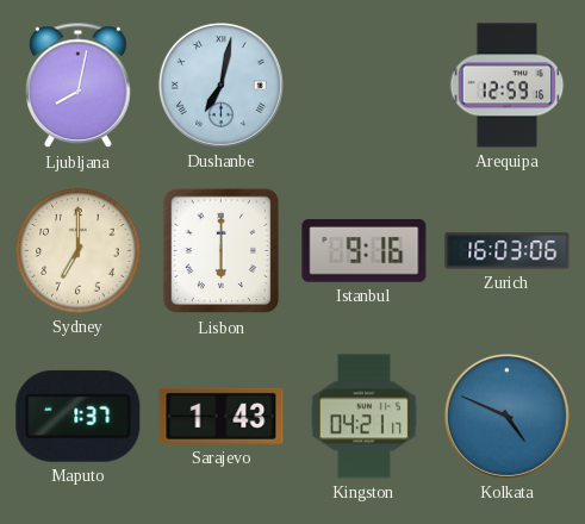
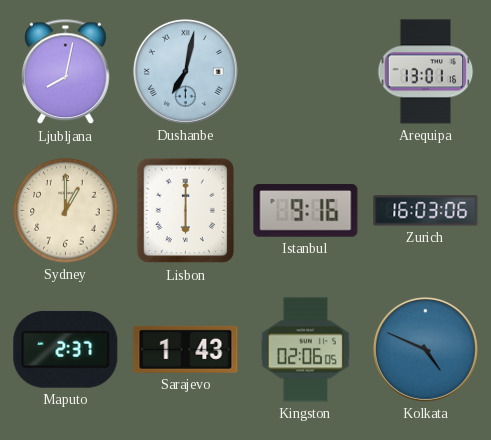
Arequipa: 12:59 -> 13:01 (426, 72)
Sydney: 7:00 -> 1:00 (66, 211)
Maputo: 1:37 -> 2:37 (66, 349)
Kingston: 04:21 -> 02:06 (305, 350)
